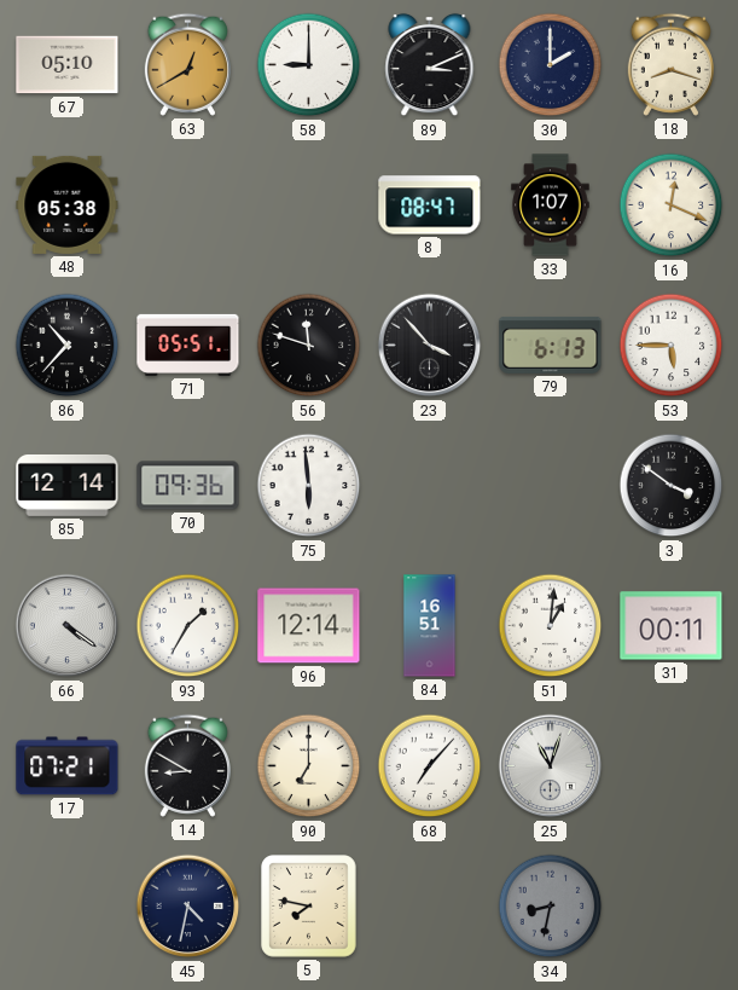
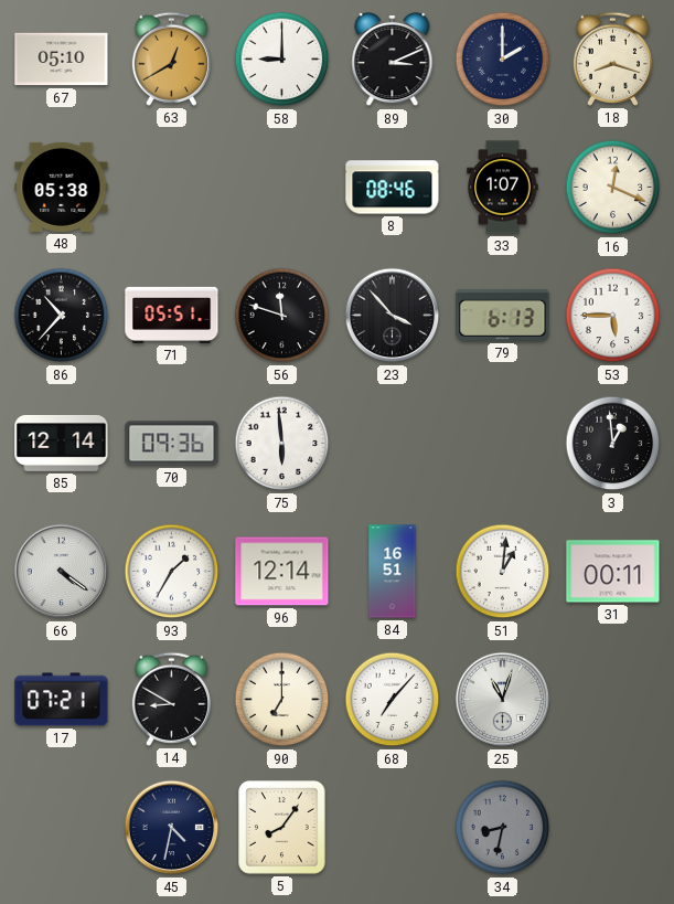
8: 08:47 -> 08:46 (393, 188)
3: 3:51 -> 12:59 (613, 444)
5: 7:47 -> 8:06 (282, 828)
